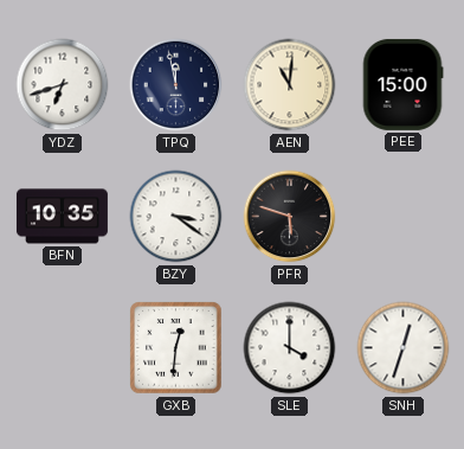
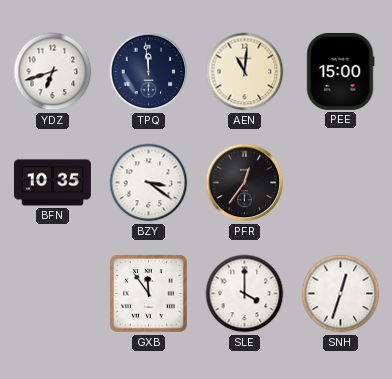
TPQ: 11:58 -> 11:59 (149, 72)
PFR: 5:48 -> 12:36 (245, 183)
GXB: 12:31 -> 11:54 (149, 294)
